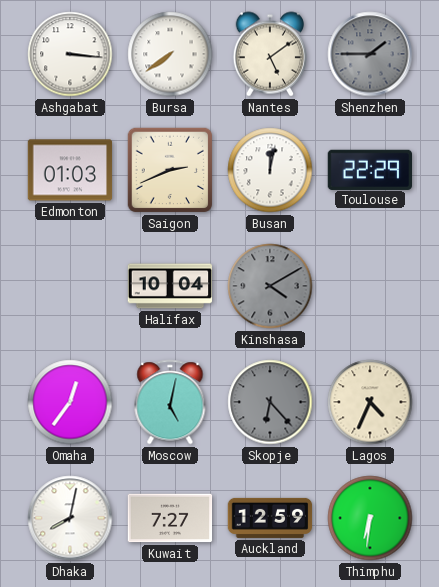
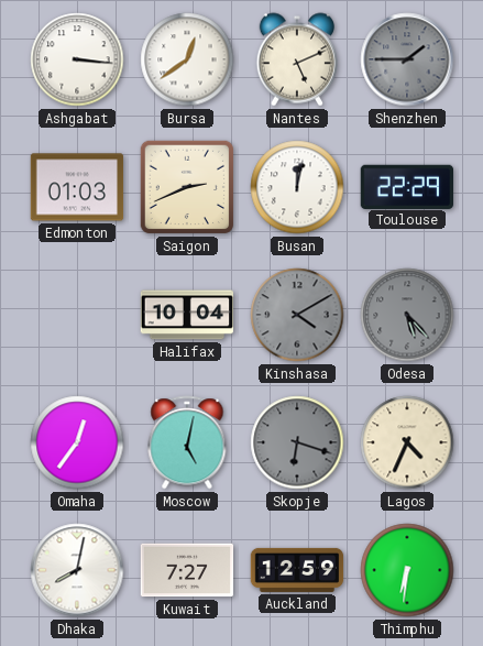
Bursa: 7:39 -> 12:39 (187, 59)
Nantes: 5:09 -> 5:11 (296, 59)
Odesa: none -> 5:23 (407, 315)
Skopje: 6:23 -> 6:18 (297, 442)
